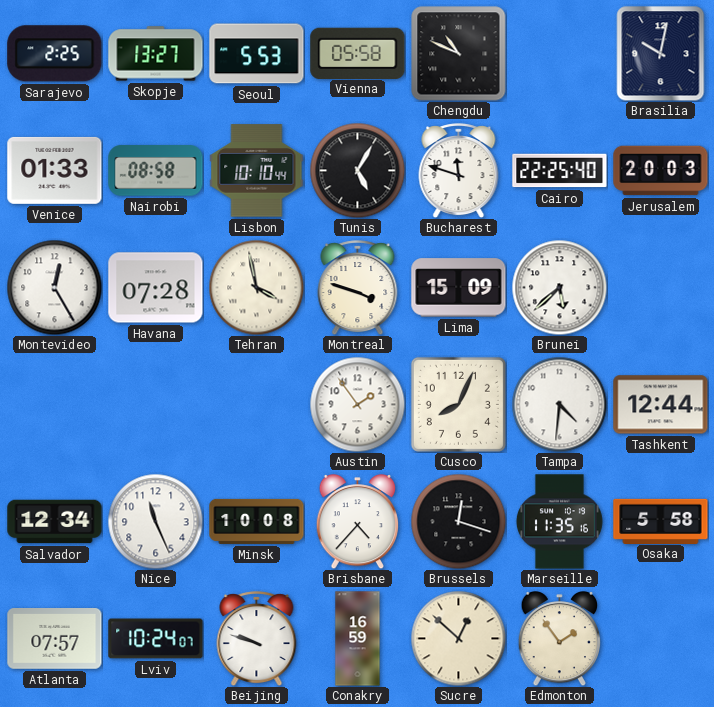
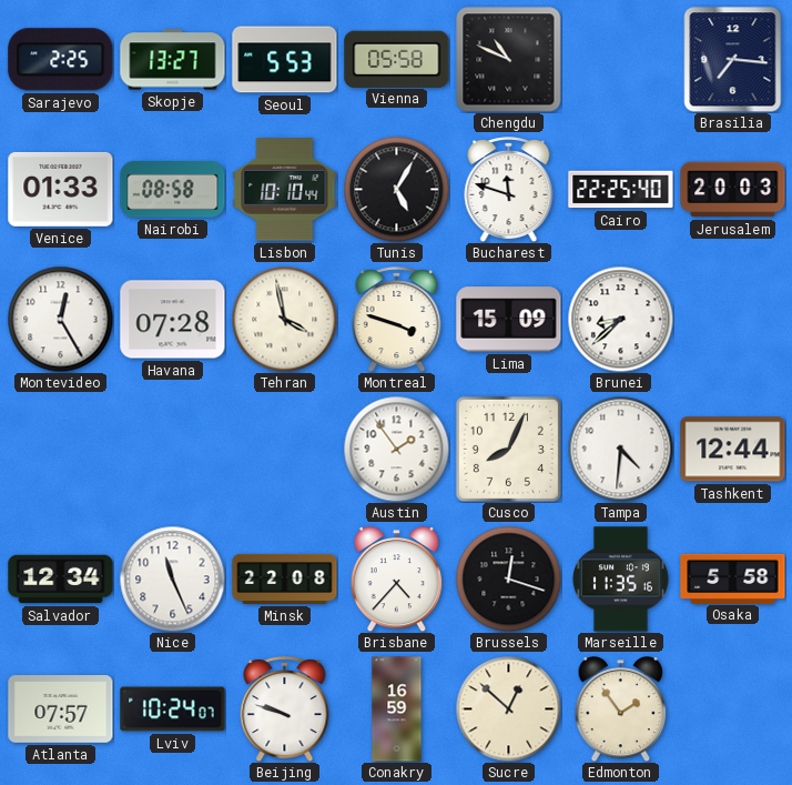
Brasilia: 10:02 -> 7:16 (733, 59)
Brunei: 5:38 -> 8:38 (620, 319)
Minsk: 10:08 -> 22:08 (285, 578)
